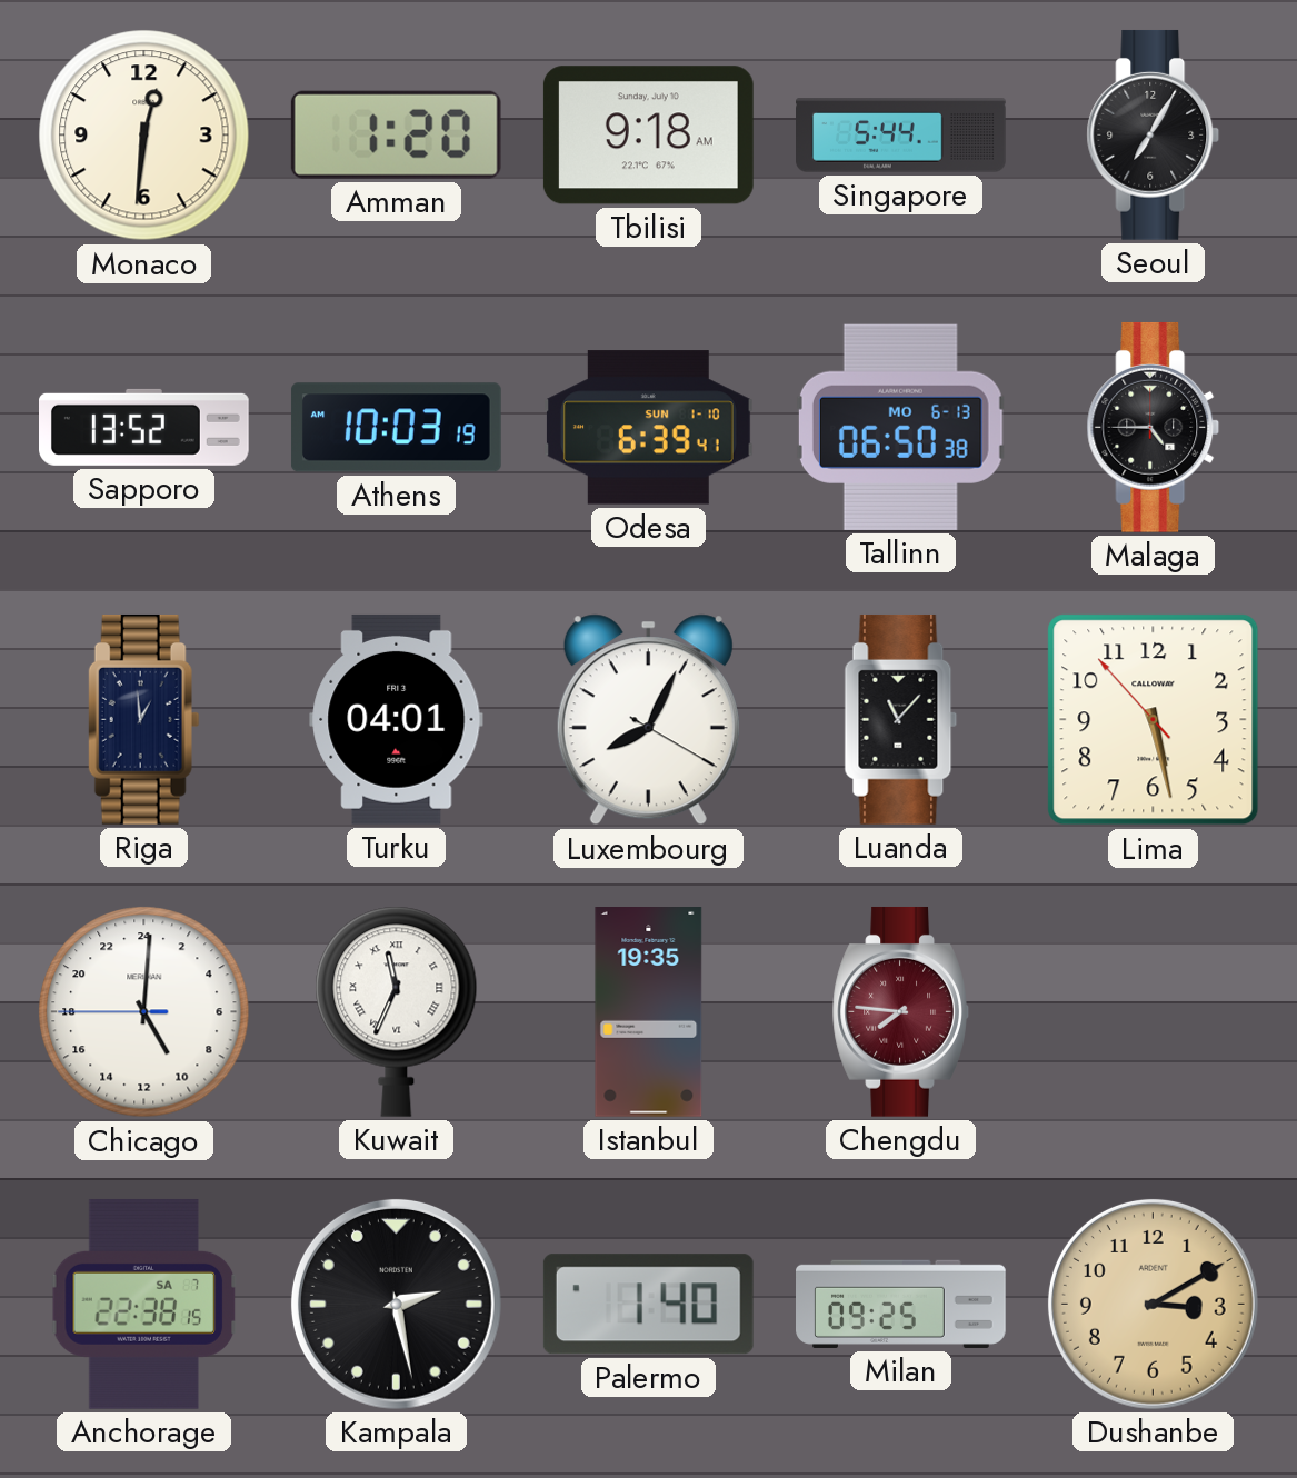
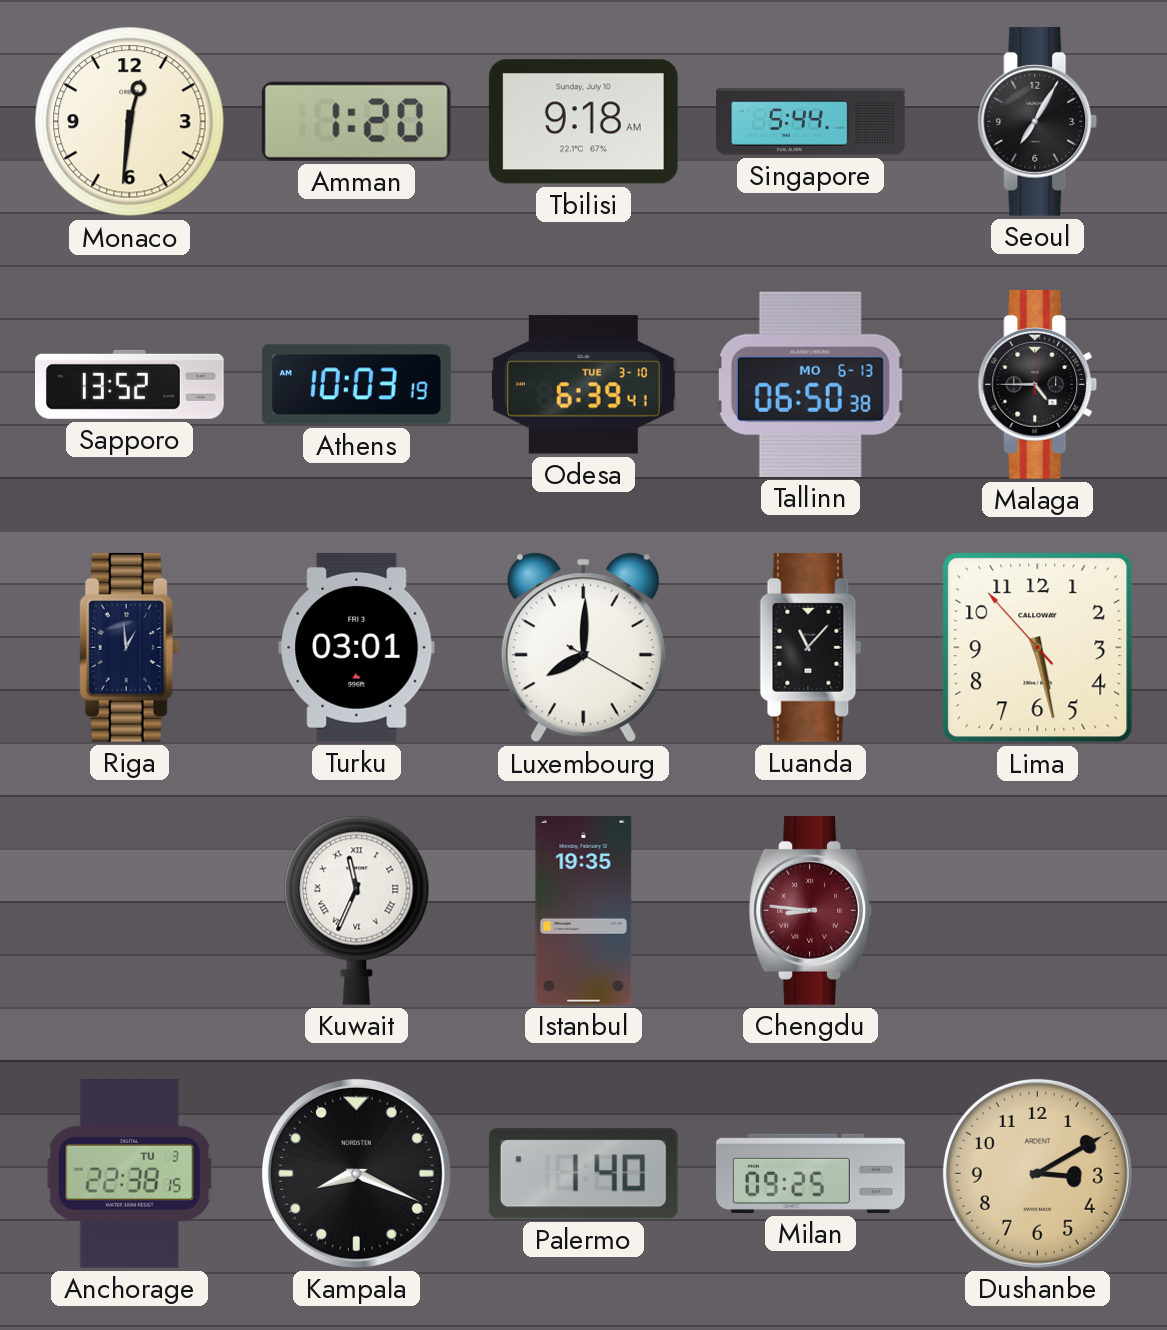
Odesa date: SUN 1-10 -> TUE 3-10 (583, 385)
Turku: 04:01 -> 03:01 (357, 647)
Luxembourg: 8:04 -> 8:00 (583, 648)
Chicago: 10:00 -> none (144, 1012)
Chengdu: 7:46 -> 8:46 (810, 910)
Anchorage date: SA 7 -> TU 3 (130, 1173)
Kampala: 2:28 -> 8:19 (356, 1173)
